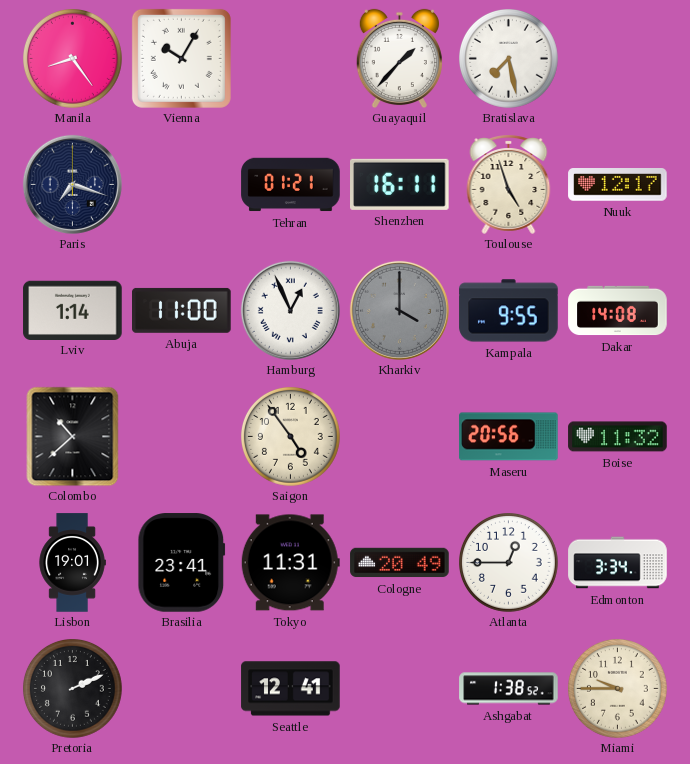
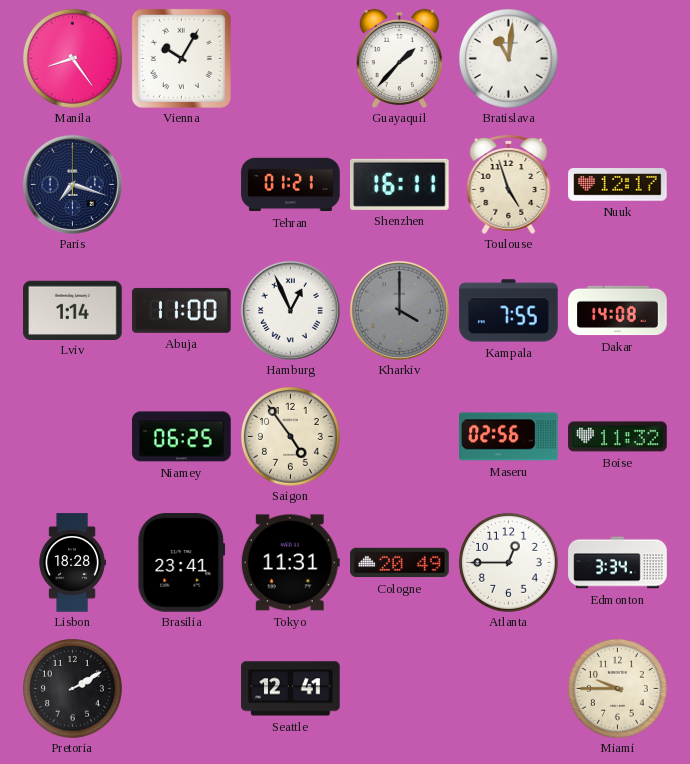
Bratislava: 7:28 -> 11:01 (509, 59)
Kampala: 9:55 -> 7:55 (509, 311)
Colombo: 10:38 -> none (73, 436)
Niamey: none -> 06:25 (182, 437)
Maseru: 20:56 -> 02:56 (509, 437)
Lisbon: 19:01 -> 18:28 (72, 563)
Pretoria: 2:11 -> 2:10 (73, 689)
Ashgabat: 1:38 -> none (509, 689)
